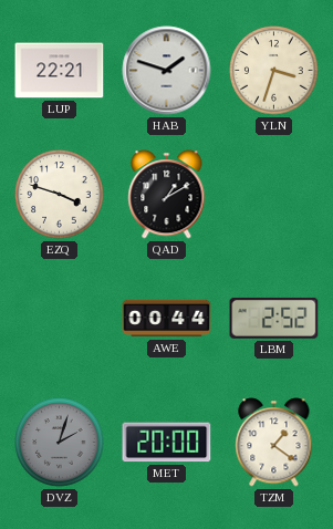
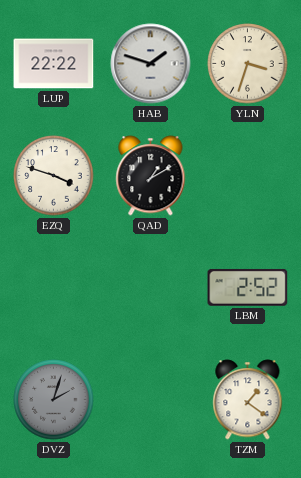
LUP: 22:21 -> 22:22 (54, 64)
AWE: 00:44 -> none (167, 319)
MET: 20:00 -> none (167, 443)
